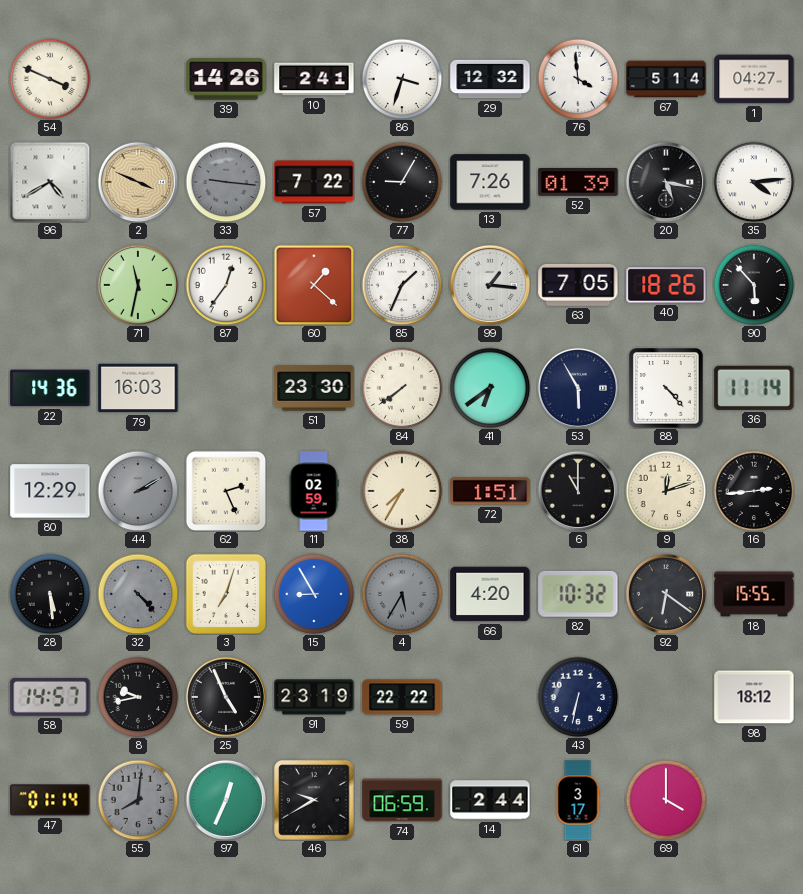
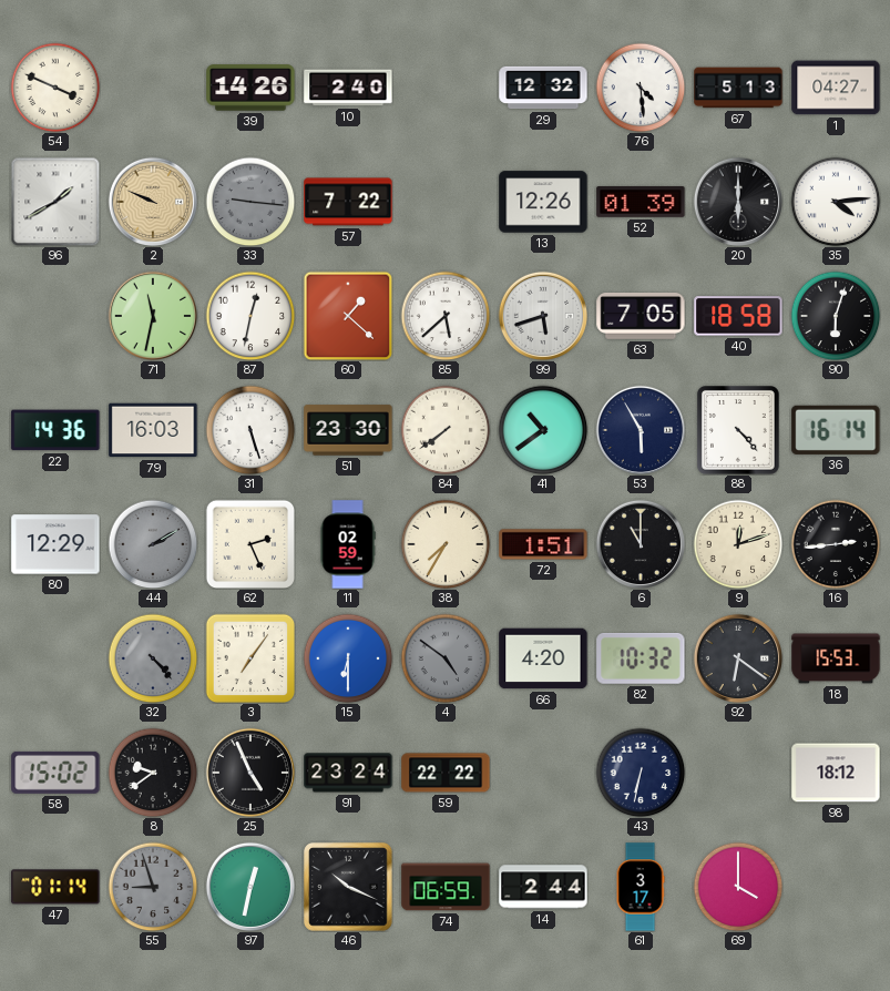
10: 2:41 -> 2:40 (348, 88)
86: 3:33 -> none (402, 79)
76: 3:59 -> 4:29 (641, 88)
67: 5:14 -> 5:13 (738, 88)
96: 4:40 -> 1:40 (55, 202)
2: 3:49 -> 9:49 (152, 201)
77: 9:05 -> none (402, 182)
13: 7:26 -> 12:26 (543, 202)
20: 5:17 -> 6:00 (737, 201)
87: 12:36 -> 12:32 (250, 316)
85: 1:34 -> 5:38 (446, 316)
99: 1:16 -> 5:42 (542, 315)
40: 18:26 -> 18:58 (738, 316)
90: 5:53 -> 6:03 (836, 316)
31: none -> 5:27 (250, 430)
41: 6:39 -> 10:39 (543, 430)
36: 11:14 -> 16:14 (836, 430)
28: 5:29 -> none (50, 594)
3: 7:03 -> 7:06 (250, 658)
15: 8:55 -> 6:30 (348, 658)
4: 5:35 -> 4:51 (446, 658)
18: 15:55 -> 15:53 (836, 658)
58: 14:57 -> 15:02 (55, 773)
8: 9:43 -> 9:39 (153, 773)
91: 23:19 -> 23:24 (348, 773)
55: 8:01 -> 8:57 (153, 887)
97: 12:34 -> 12:32 (249, 886)
46: 9:40 -> 10:19 (348, 887)
